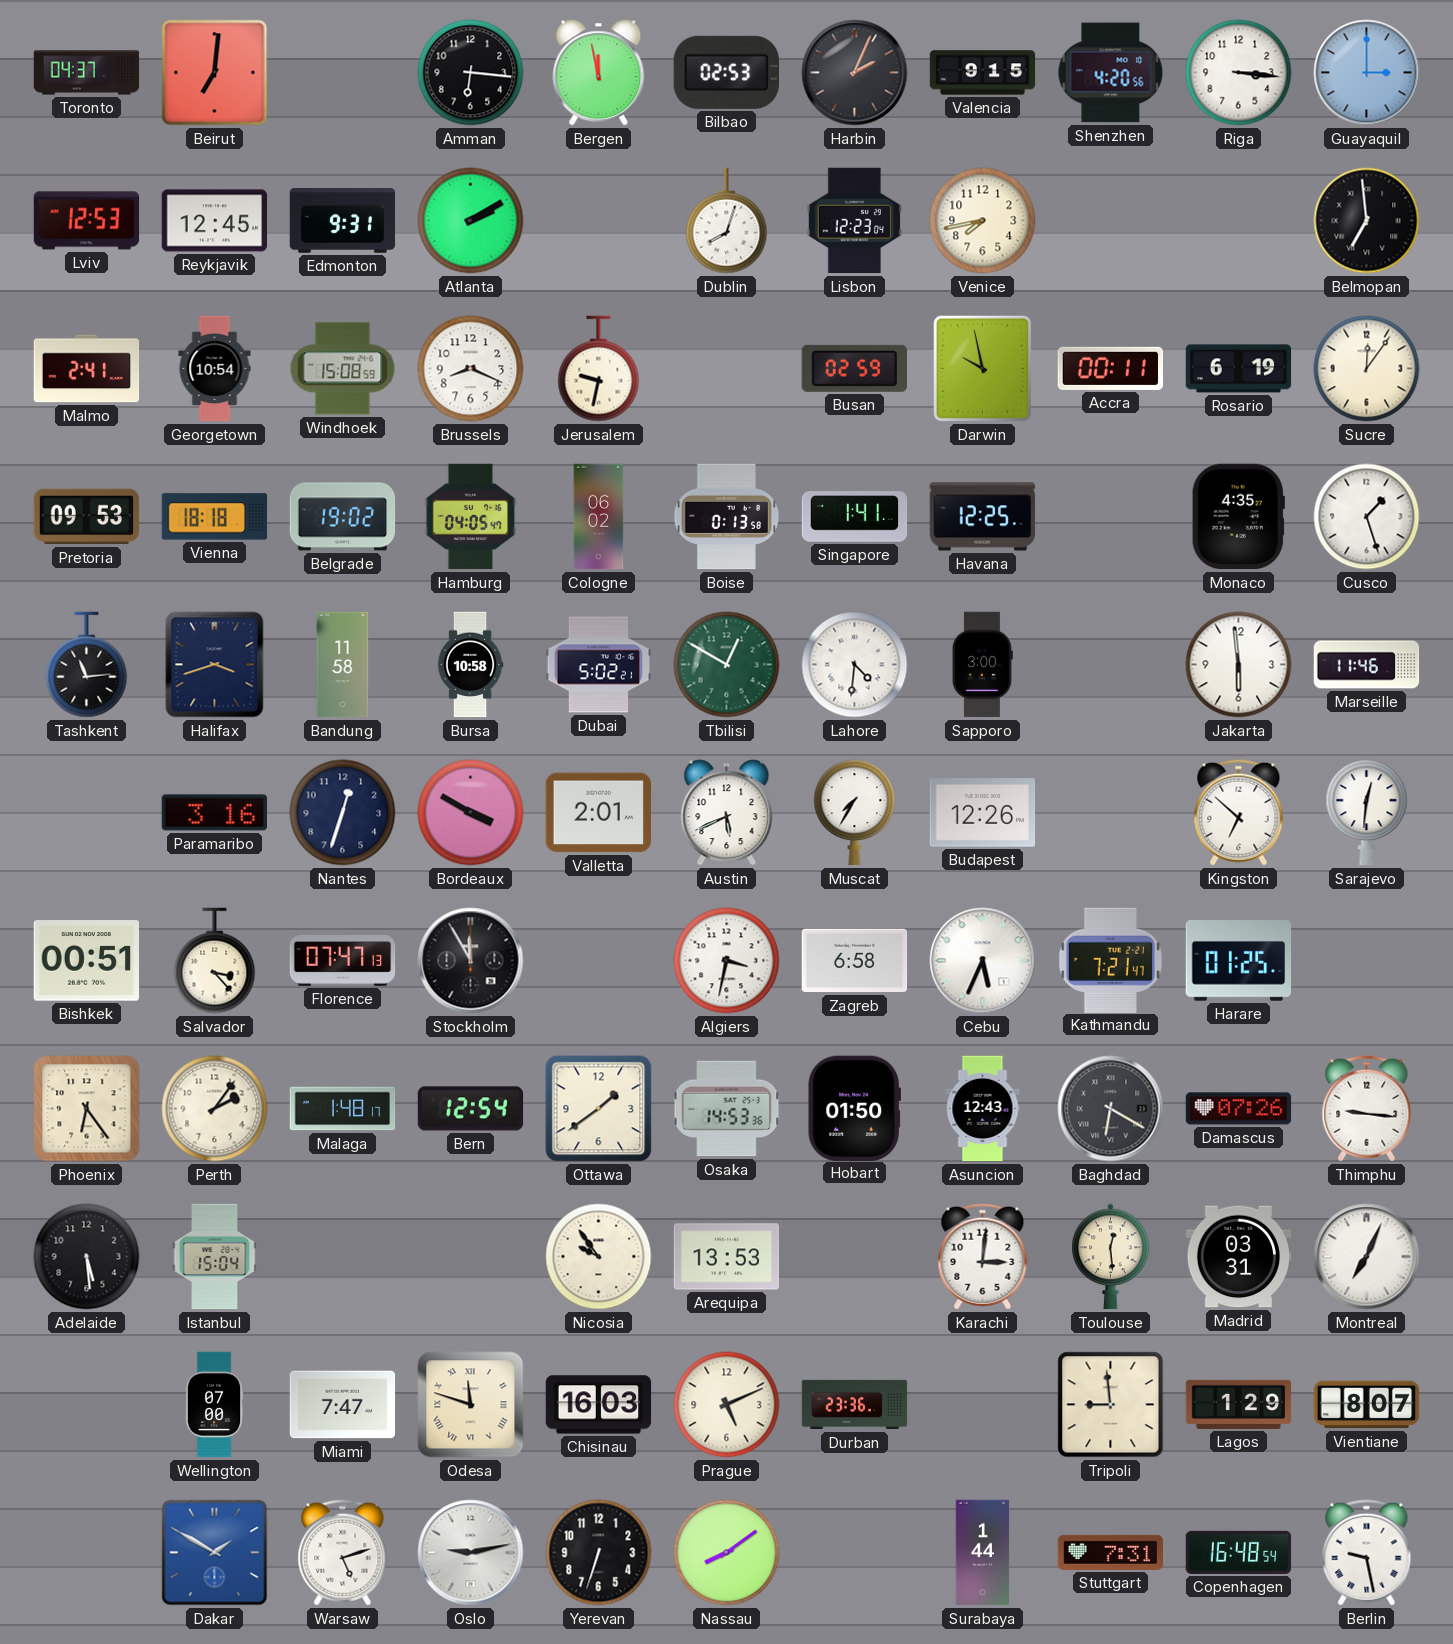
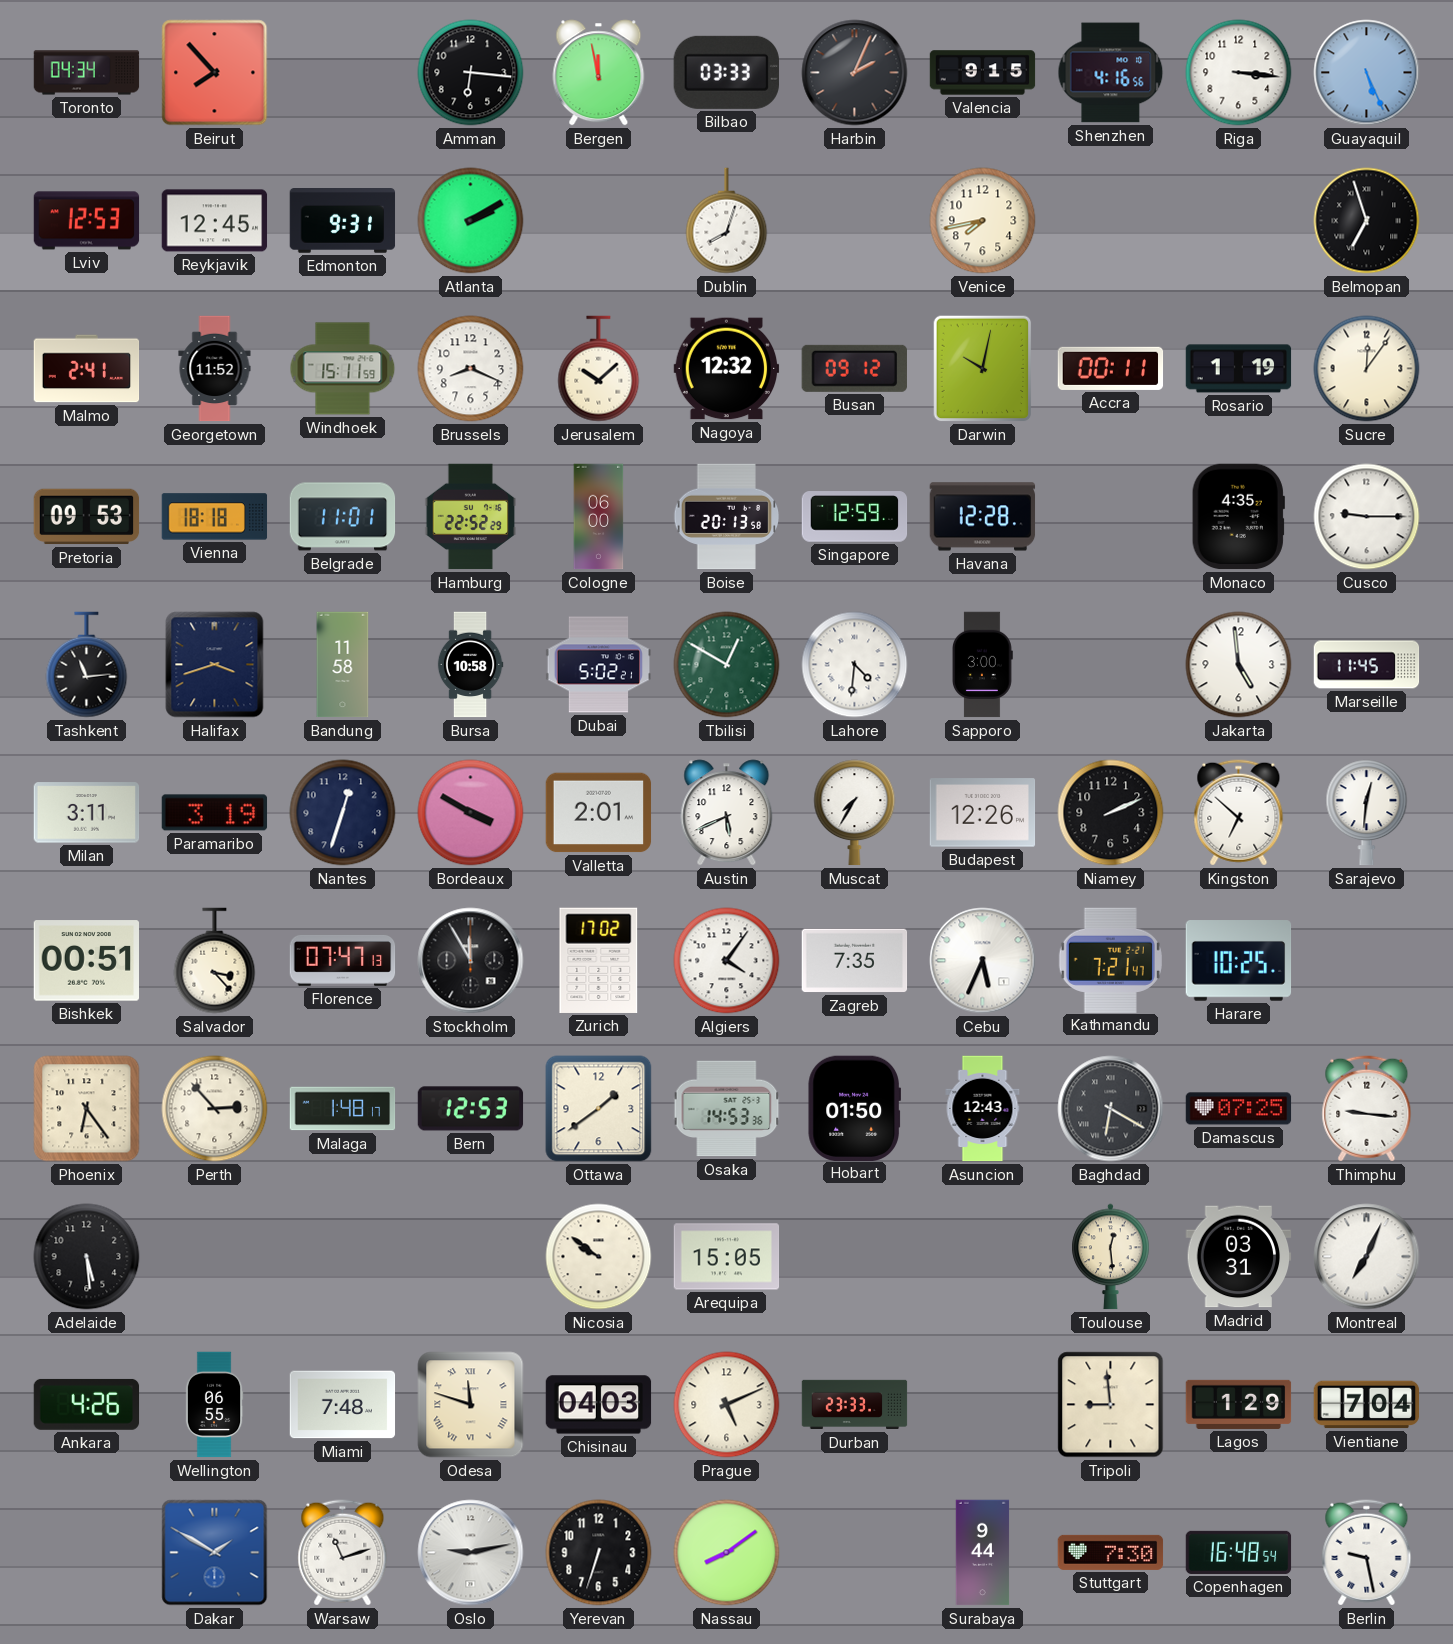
Toronto: 04:37 -> 04:34 (87, 73)
Beirut: 7:01 -> 7:53 (215, 73)
Bilbao: 02:53 -> 03:33 (726, 72)
Shenzhen: 4:20 -> 4:16 (1111, 73)
Guayaquil: 3:00 -> 5:26 (1367, 73)
Lisbon: 12:23 -> none (855, 221)
Belmopan: 6:59 -> 6:57 (1367, 221)
Georgetown: 10:54 -> 11:52 (215, 369)
Windhoek: 15:08 -> 15:11 (343, 369)
Jerusalem: 9:32 -> 10:08 (599, 369)
Nagoya: none -> 12:32 (727, 369)
Busan: 02:59 -> 09:12 (854, 368)
Darwin: 9:58 -> 10:02 (983, 369)
Rosario: 6:19 -> 1:19 (1239, 369)
Belgrade: 19:02 -> 11:01 (343, 517)
Hamburg: 04:05 -> 22:52 (471, 517)
Cologne: 06:02 -> 06:00 (599, 517)
Boise: 0:13 -> 20:13 (727, 517)
Singapore: 1:41 -> 12:59 (855, 517)
Havana: 12:25 -> 12:28 (983, 517)
Cusco: 1:27 -> 9:15 (1367, 517)
Jakarta: 5:59 -> 4:59 (1239, 665)
Marseille: 11:46 -> 11:45 (1367, 665)
Milan: none -> 3:11 (87, 813)
Paramaribo: 3:16 -> 3:19 (215, 813)
Niamey: none -> 2:11 (1111, 813)
Zurich: none -> 17:02 (599, 960)
Algiers: 3:32 -> 4:06 (727, 961)
Zagreb: 6:58 -> 7:35 (855, 961)
Harare: 01:25 -> 10:25 (1239, 961)
Perth: 2:06 -> 2:53 (215, 1109)
Bern: 12:54 -> 12:53 (471, 1109)
Damascus: 07:26 -> 07:25 (1239, 1109)
Istanbul: 15:04 -> none (215, 1257)
Nicosia: 9:54 -> 9:51 (599, 1257)
Arequipa: 13:53 -> 15:05 (727, 1257)
Karachi: 3:01 -> none (983, 1257)
Ankara: none -> 4:26 (87, 1404)
Wellington: 07:00 -> 06:55 (214, 1405)
Miami: 7:47 -> 7:48 (343, 1405)
Chisinau: 16:03 -> 04:03 (599, 1405)
Durban: 23:36 -> 23:33 (855, 1405)
Vientiane: 8:07 -> 7:04 (1367, 1405)
Warsaw: 5:12 -> 11:12 (343, 1553)
Surabaya: 1:44 -> 9:44 (983, 1553)
Stuttgart: 7:31 -> 7:30 (1111, 1552)
